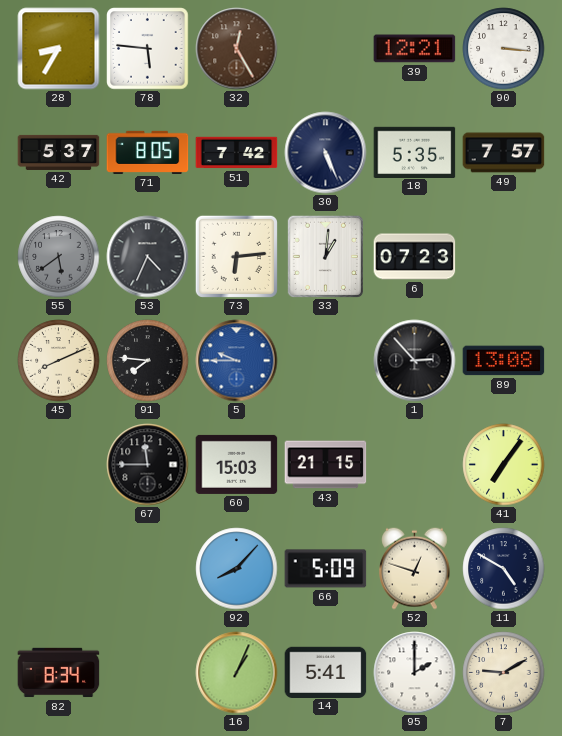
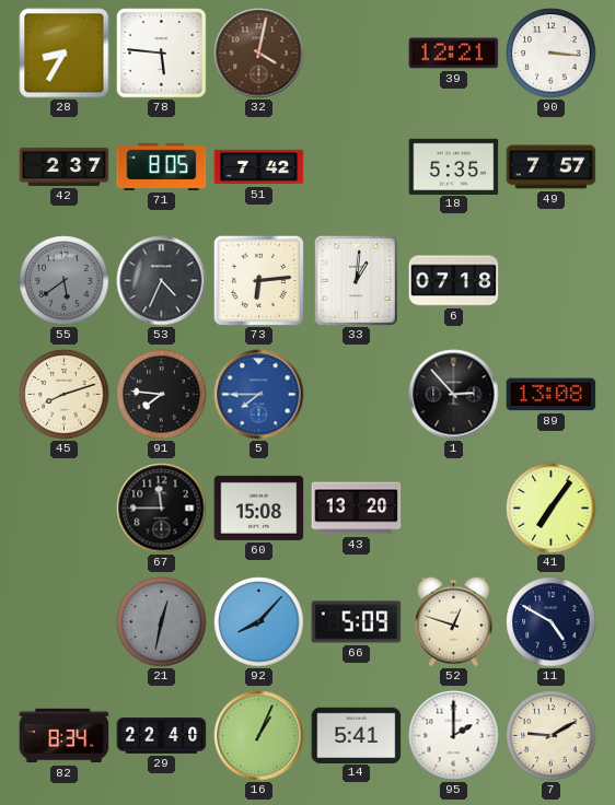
32: 12:25 -> 4:02 (259, 54)
42: 5:37 -> 2:37 (65, 166)
30: 5:26 -> none (326, 153)
6: 07:23 -> 07:18 (454, 281)
45: 8:11 -> 8:12 (65, 395)
5: 9:45 -> 7:45 (259, 395)
60: 15:03 -> 15:08 (259, 507)
43: 21:15 -> 13:20 (357, 509)
21: none -> 12:32 (162, 622)
29: none -> 22:40 (162, 736)
